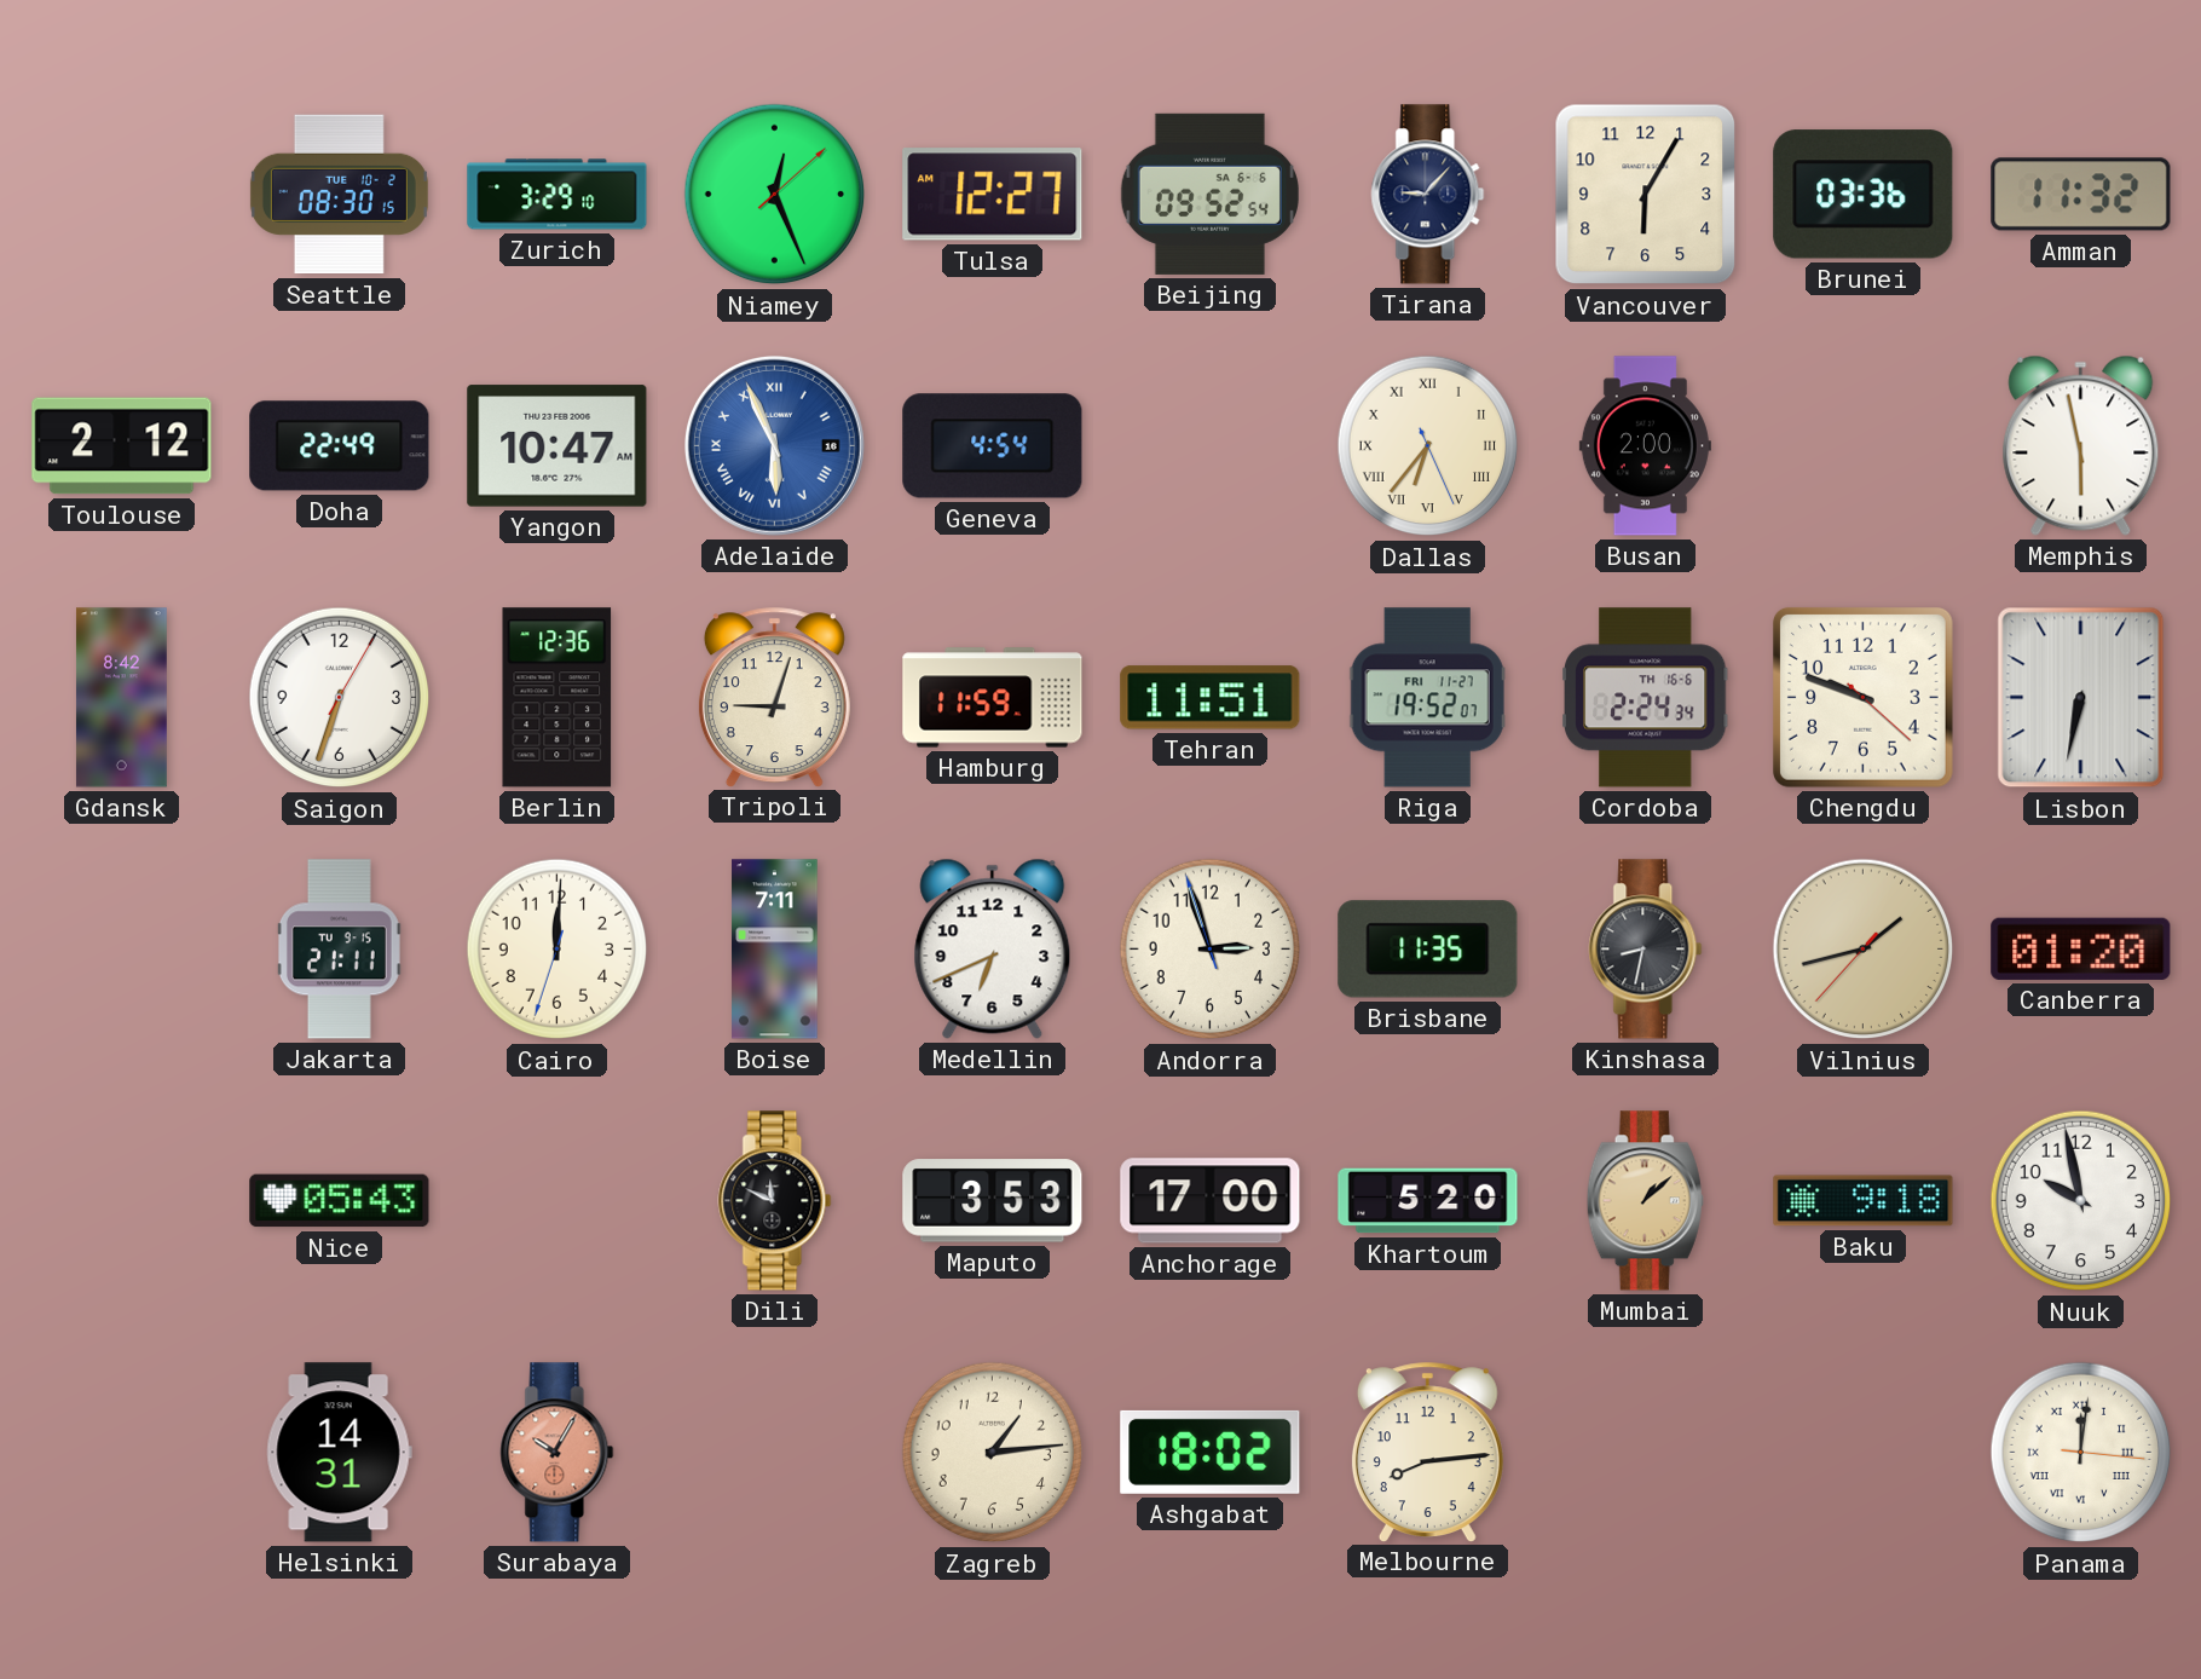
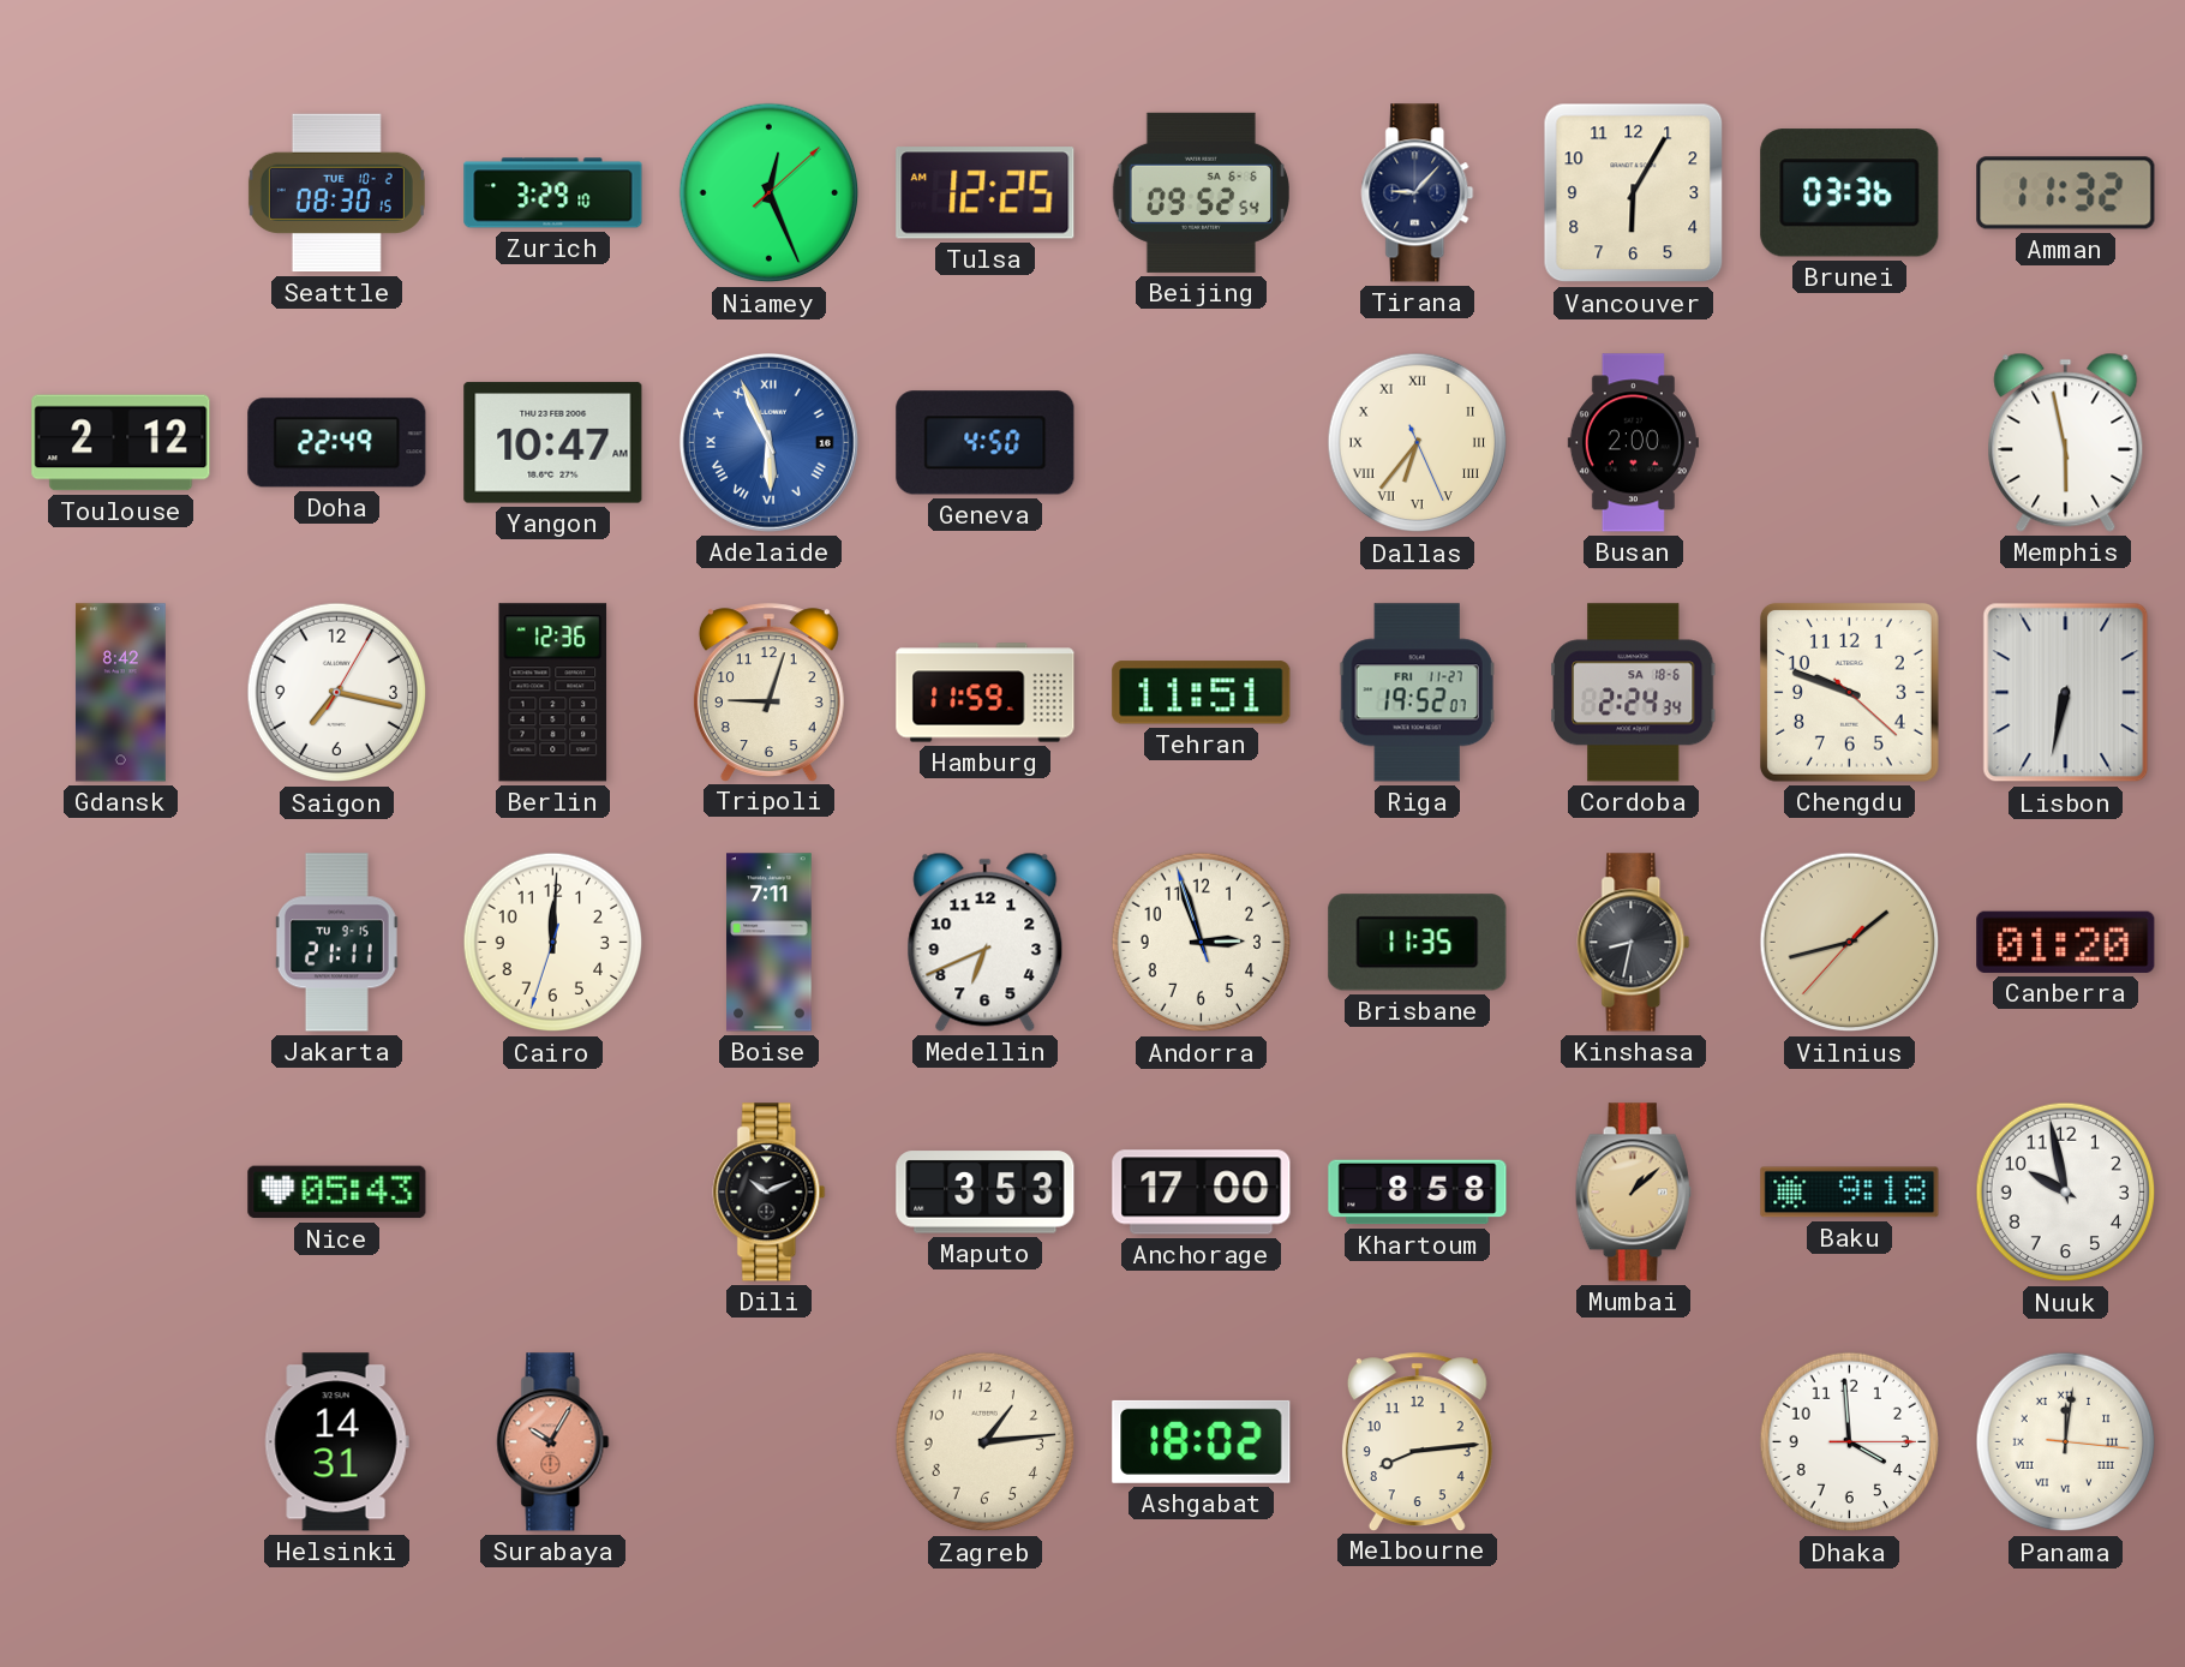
Tulsa: 12:27 -> 12:25 (986, 193)
Geneva: 4:54 -> 4:50 (986, 443)
Saigon: 6:33 -> 7:17 (337, 693)
Cordoba date: TH 16-6 -> SA 18-6 (1633, 693)
Dili: 11:49 -> 10:11 (770, 1193)
Khartoum: 5:20 -> 8:58 (1418, 1193)
Dhaka: none -> 3:59 (1850, 1442)
